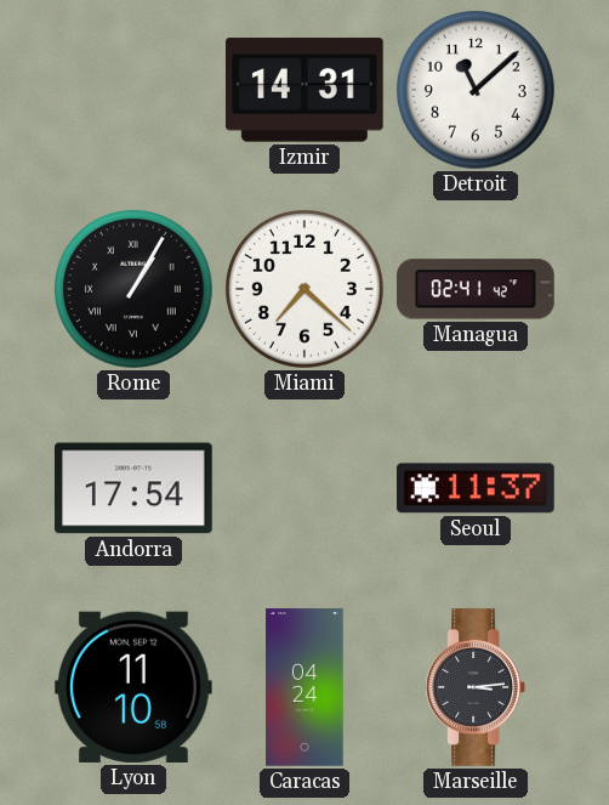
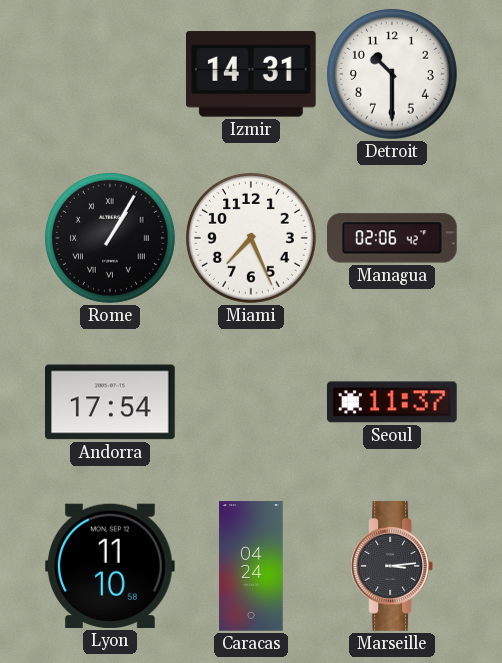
Detroit: 11:08 -> 10:30 (392, 74)
Miami: 7:22 -> 7:26 (251, 238)
Managua: 02:41 -> 02:06 (393, 238)
